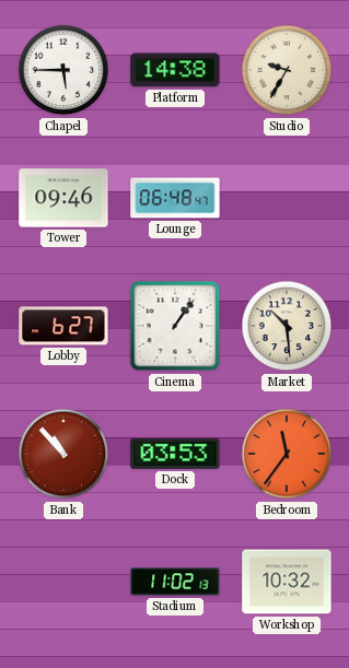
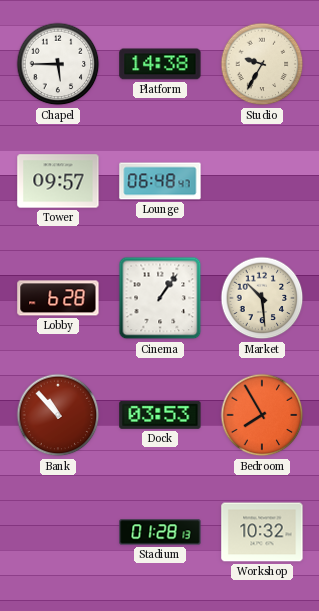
Tower: 09:46 -> 09:57 (58, 181)
Lobby: 6:27 -> 6:28 (58, 298)
Bedroom: 11:36 -> 7:55 (262, 415)
Stadium: 11:02 -> 01:28 (160, 532)
